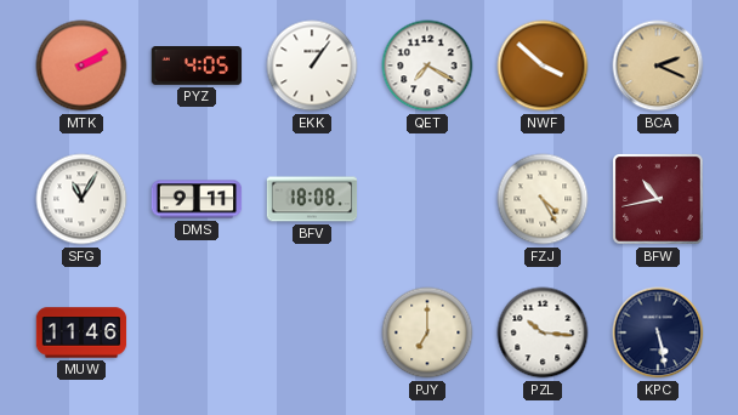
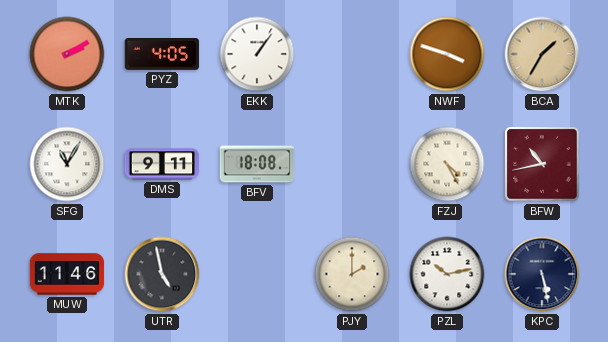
QET: 7:20 -> none (427, 66)
NWF: 3:52 -> 3:48 (447, 54)
BCA: 2:19 -> 1:35 (542, 54)
UTR: none -> 4:58 (162, 274)
PJY: 7:00 -> 2:00 (352, 274)
PZL: 10:16 -> 10:13 (447, 274)
